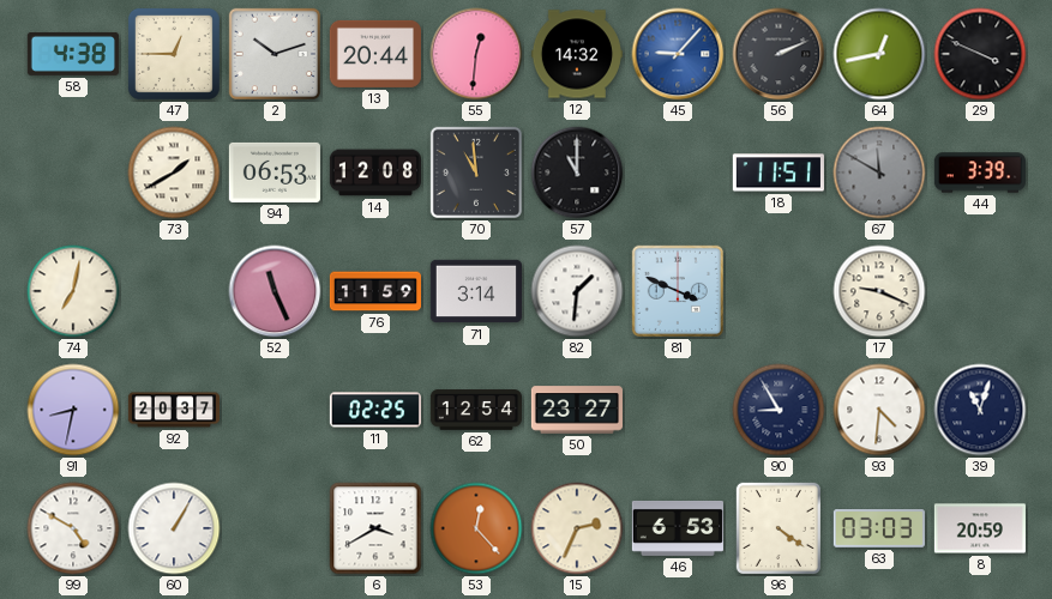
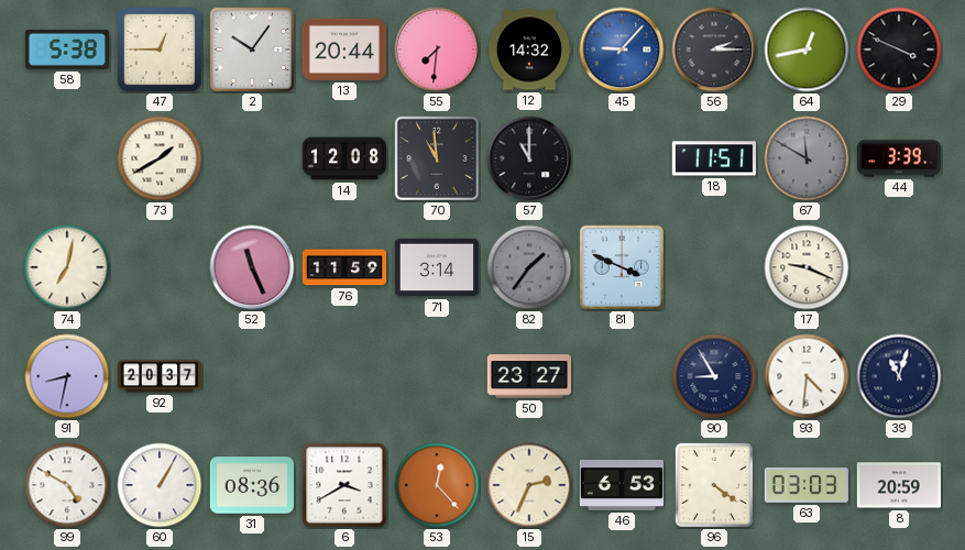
58: 4:38 -> 5:38 (67, 50)
2: 10:12 -> 10:06 (252, 50)
55: 12:31 -> 7:31 (437, 50)
56: 2:11 -> 2:15 (714, 50)
94: 06:53 -> none (275, 173)
82: 1:31 -> 1:36 (529, 267)
82 dial: white -> grey (529, 267)
11: 02:25 -> none (375, 410)
62: 12:54 -> none (476, 410)
31: none -> 08:36 (252, 485)
